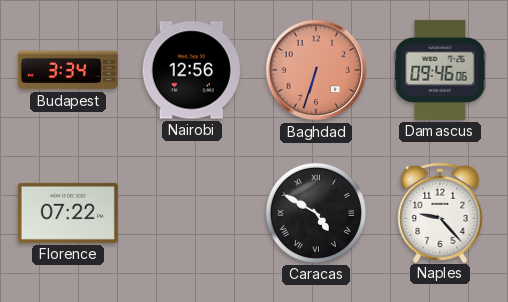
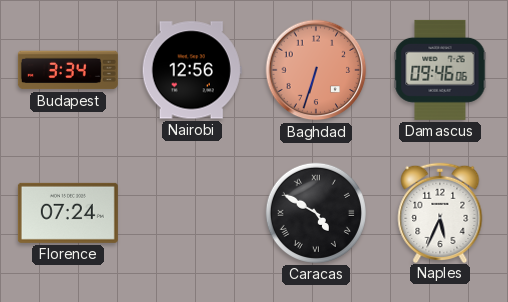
Florence: 07:22 -> 07:24 (68, 213)
Naples: 9:23 -> 5:34 (440, 212)
